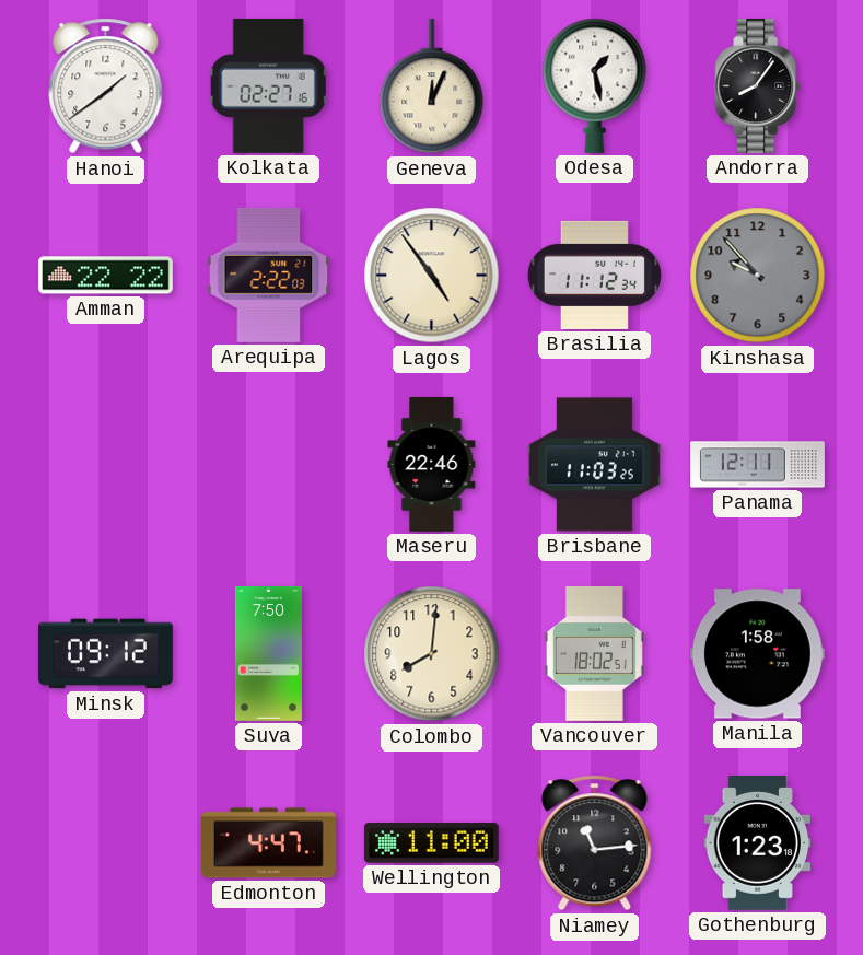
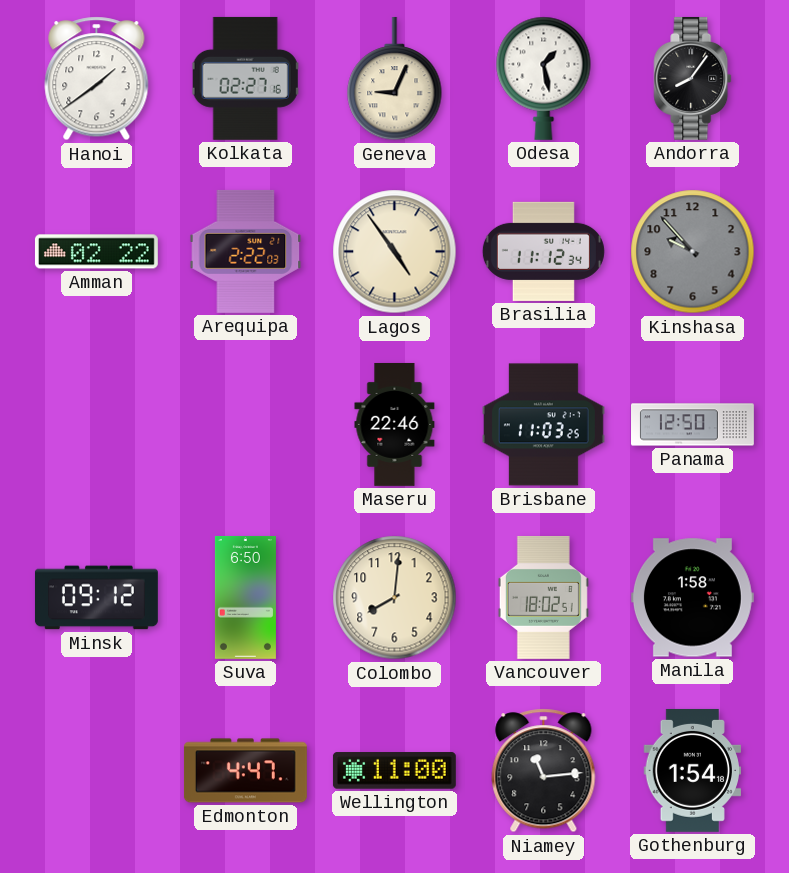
Geneva: 12:04 -> 9:04 (395, 79)
Amman: 22:22 -> 02:22 (96, 252)
Panama: 12:11 -> 12:50 (693, 425)
Suva: 7:50 -> 6:50 (245, 597)
Gothenburg: 1:23 -> 1:54 (692, 770)
